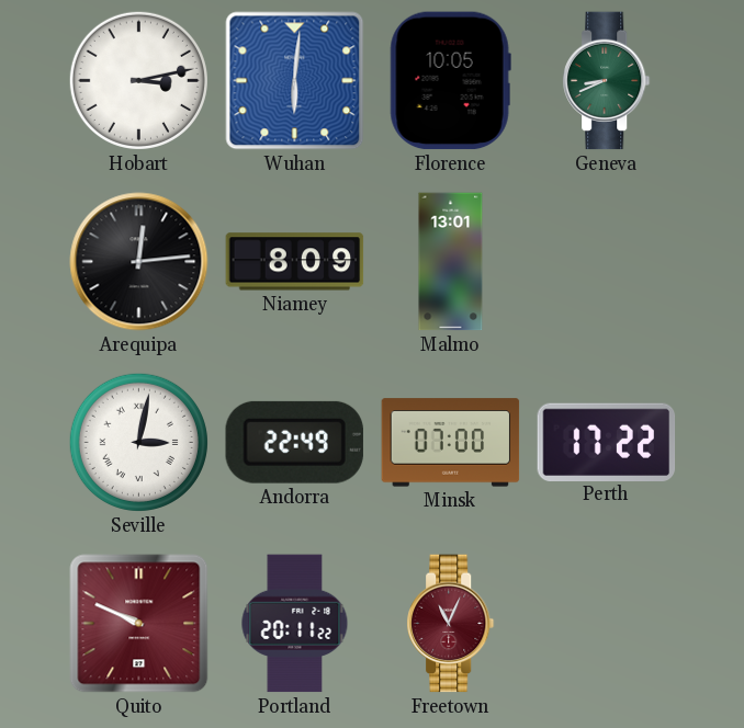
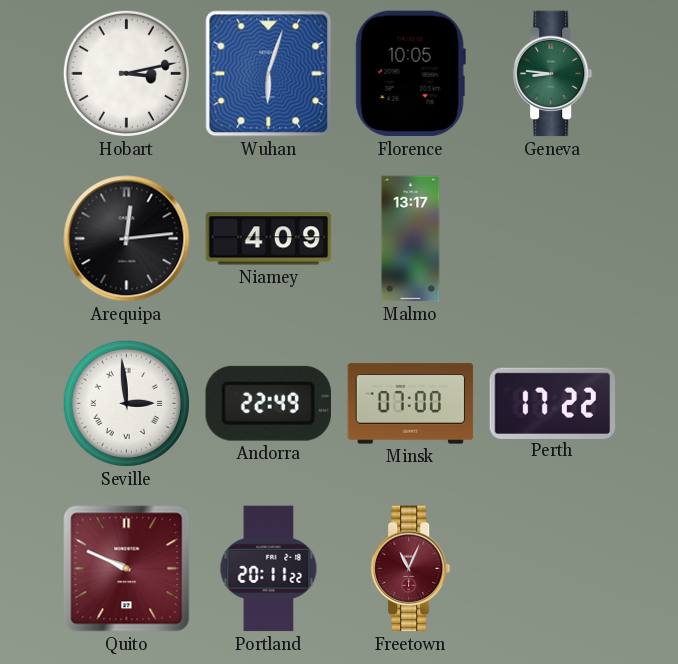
Wuhan: 6:01 -> 6:03 (269, 74)
Geneva: 8:41 -> 8:46 (553, 74)
Niamey: 8:09 -> 4:09 (269, 239)
Malmo: 13:01 -> 13:17 (411, 239)
Seville: 3:02 -> 2:59 (126, 403)
